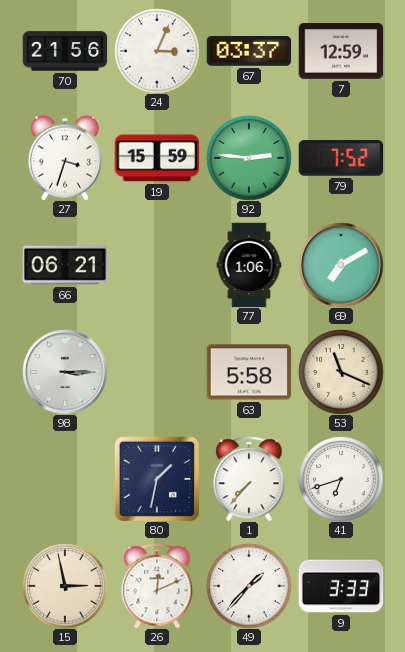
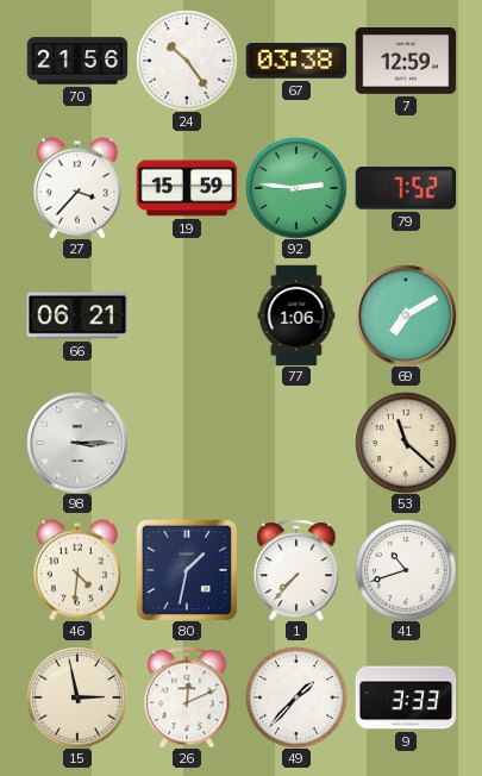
24: 3:04 -> 10:24 (187, 61)
67: 03:37 -> 03:38 (296, 61)
27: 3:33 -> 3:37 (77, 188)
63: 5:58 -> none (249, 372)
53: 11:19 -> 11:22 (406, 443)
46: none -> 4:31 (77, 570)
41: 6:42 -> 10:42 (406, 570)
